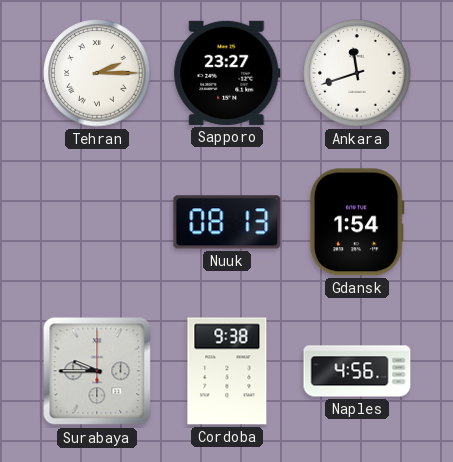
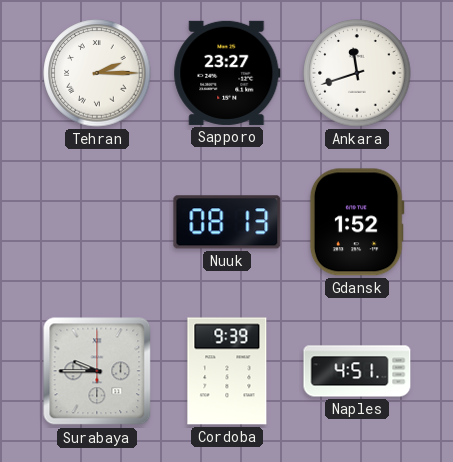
Gdansk: 1:54 -> 1:52 (357, 222)
Cordoba: 9:38 -> 9:39 (227, 371)
Naples: 4:56 -> 4:51 (357, 371)
